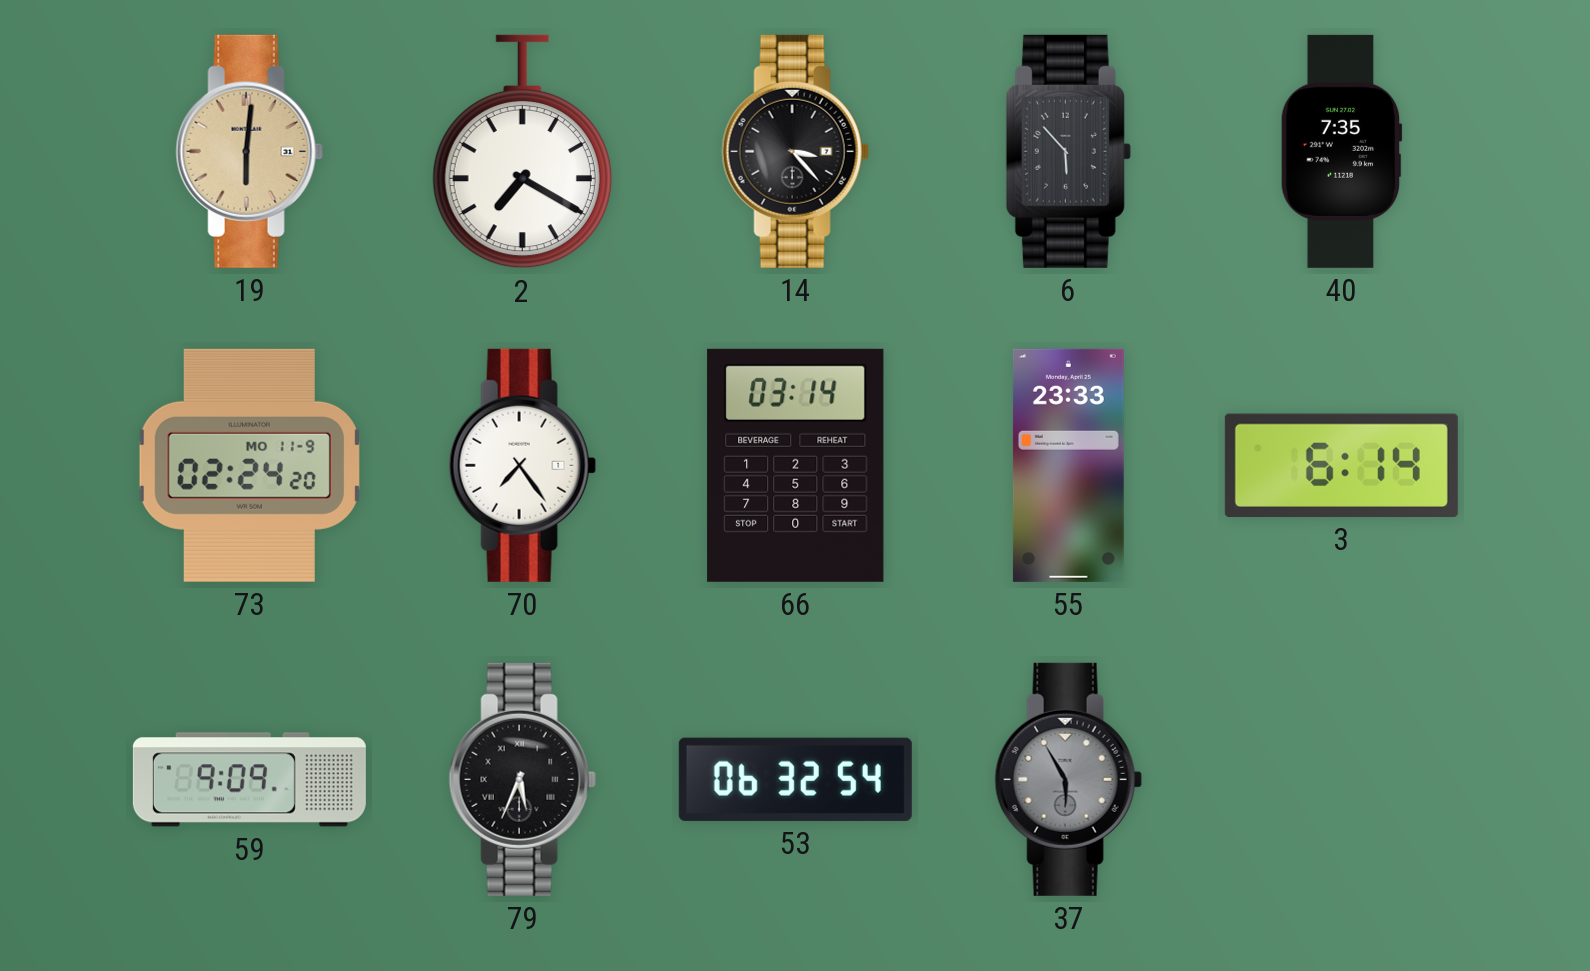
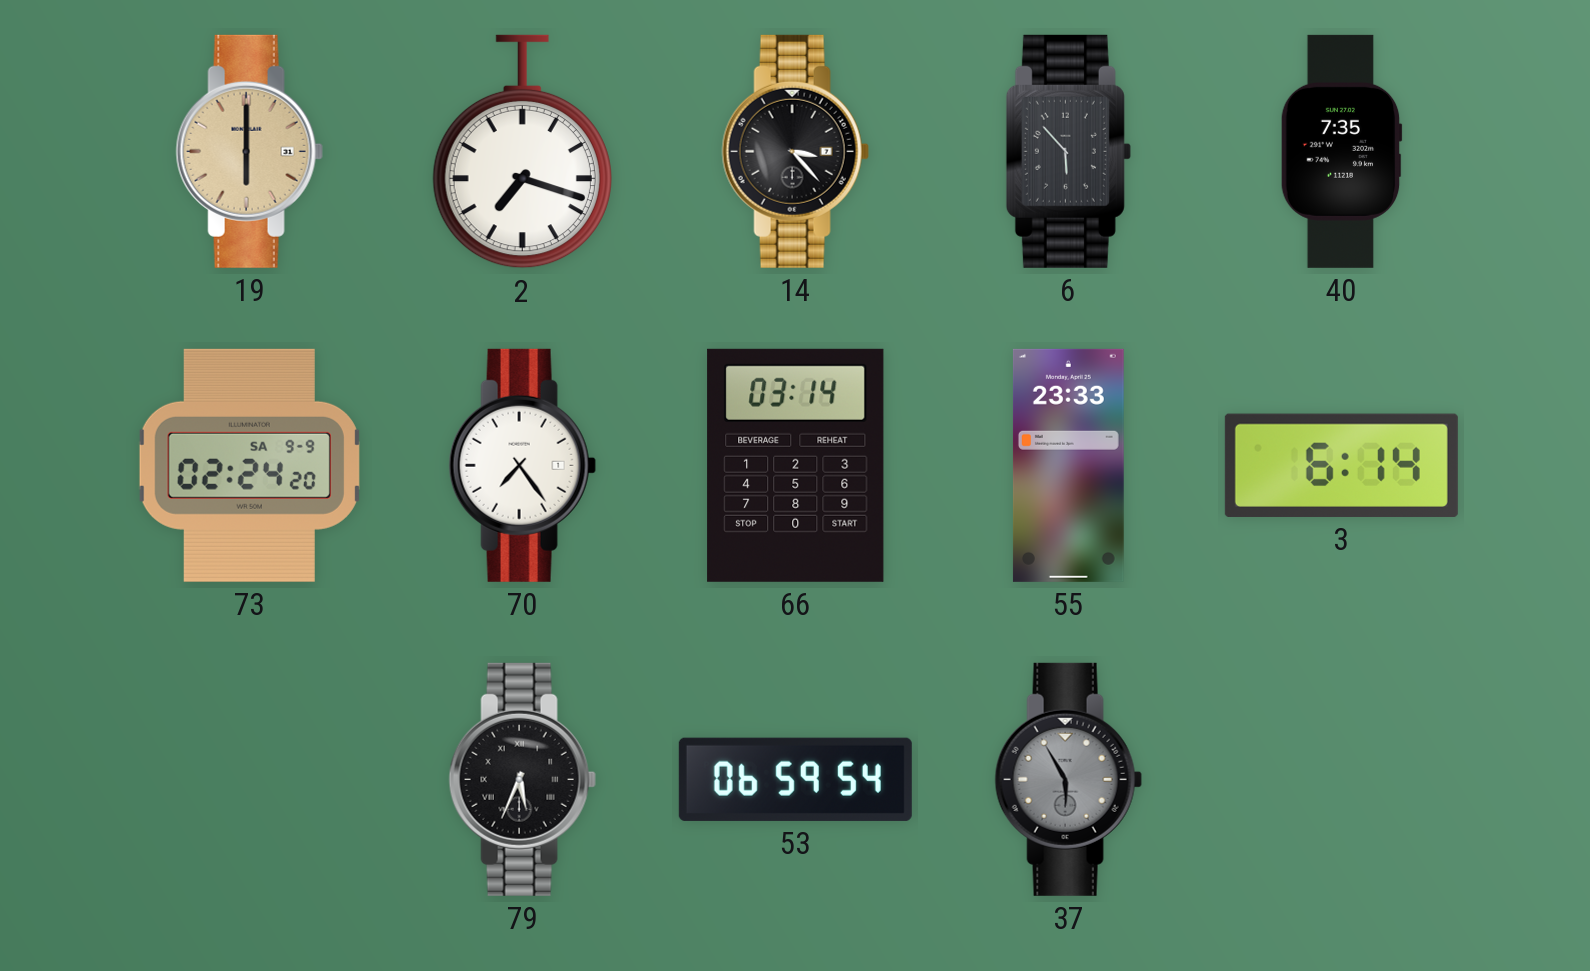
19: 6:01 -> 6:00 (249, 151)
2: 7:20 -> 7:18 (522, 152)
73 date: MO 11-9 -> SA 9-9 (249, 465)
59: 9:09 -> none (249, 780)
53: 06:32 -> 06:59 (795, 779)
